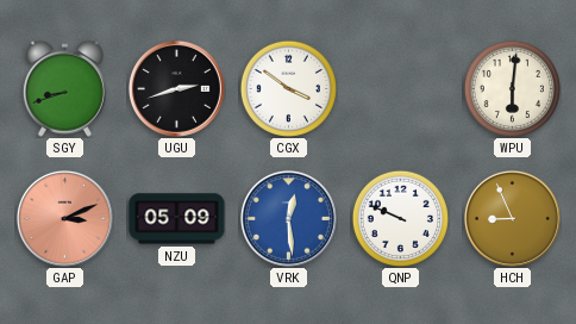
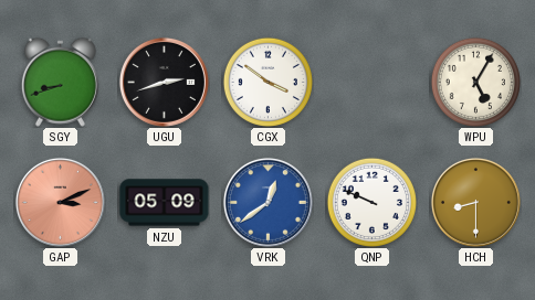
WPU: 6:01 -> 5:05 (475, 82)
VRK: 12:29 -> 12:39 (267, 202)
HCH: 8:56 -> 8:30 (475, 202)
